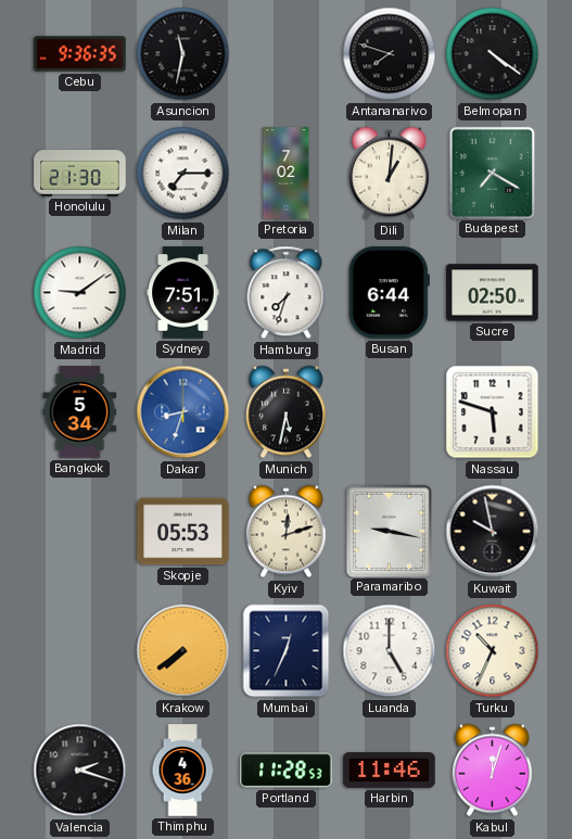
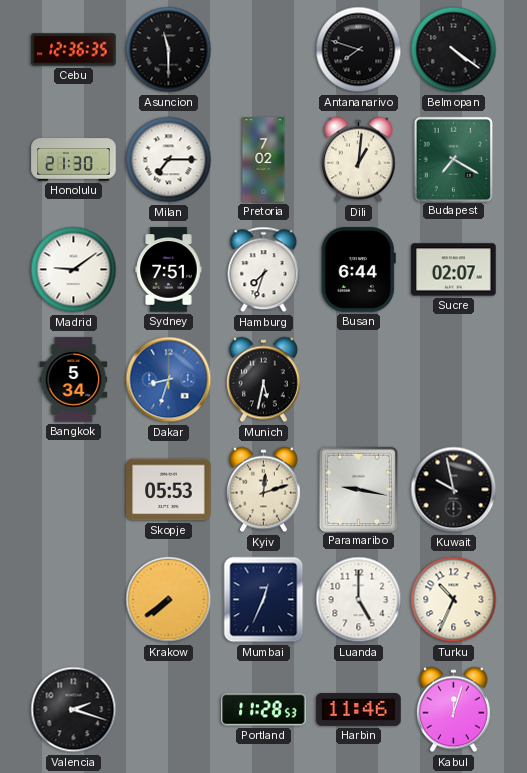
Cebu: 9:36 -> 12:36 (74, 50)
Asuncion: 11:32 -> 11:30 (169, 50)
Sucre: 02:50 -> 02:07 (454, 270)
Nassau: 5:48 -> none (493, 412)
Thimphu: 4:36 -> none (182, 771)
